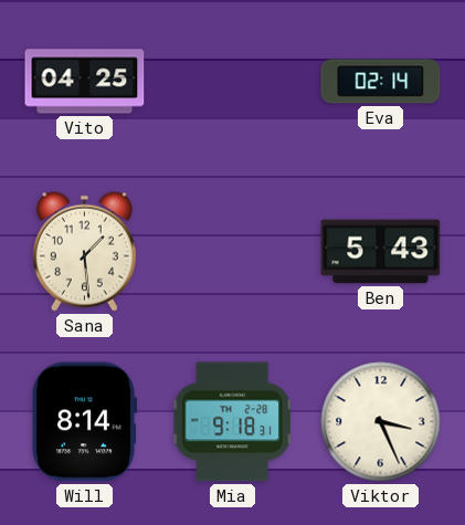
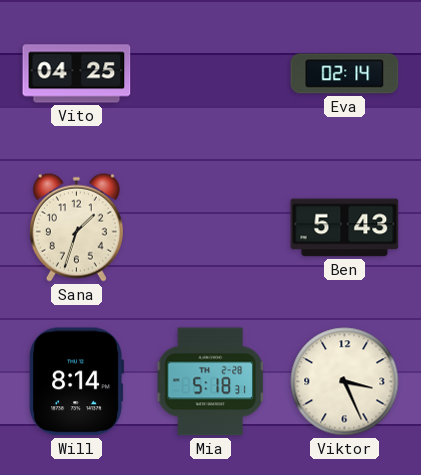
Sana: 1:29 -> 1:33 (76, 227)
Mia: 9:18 -> 5:18 (210, 382)
